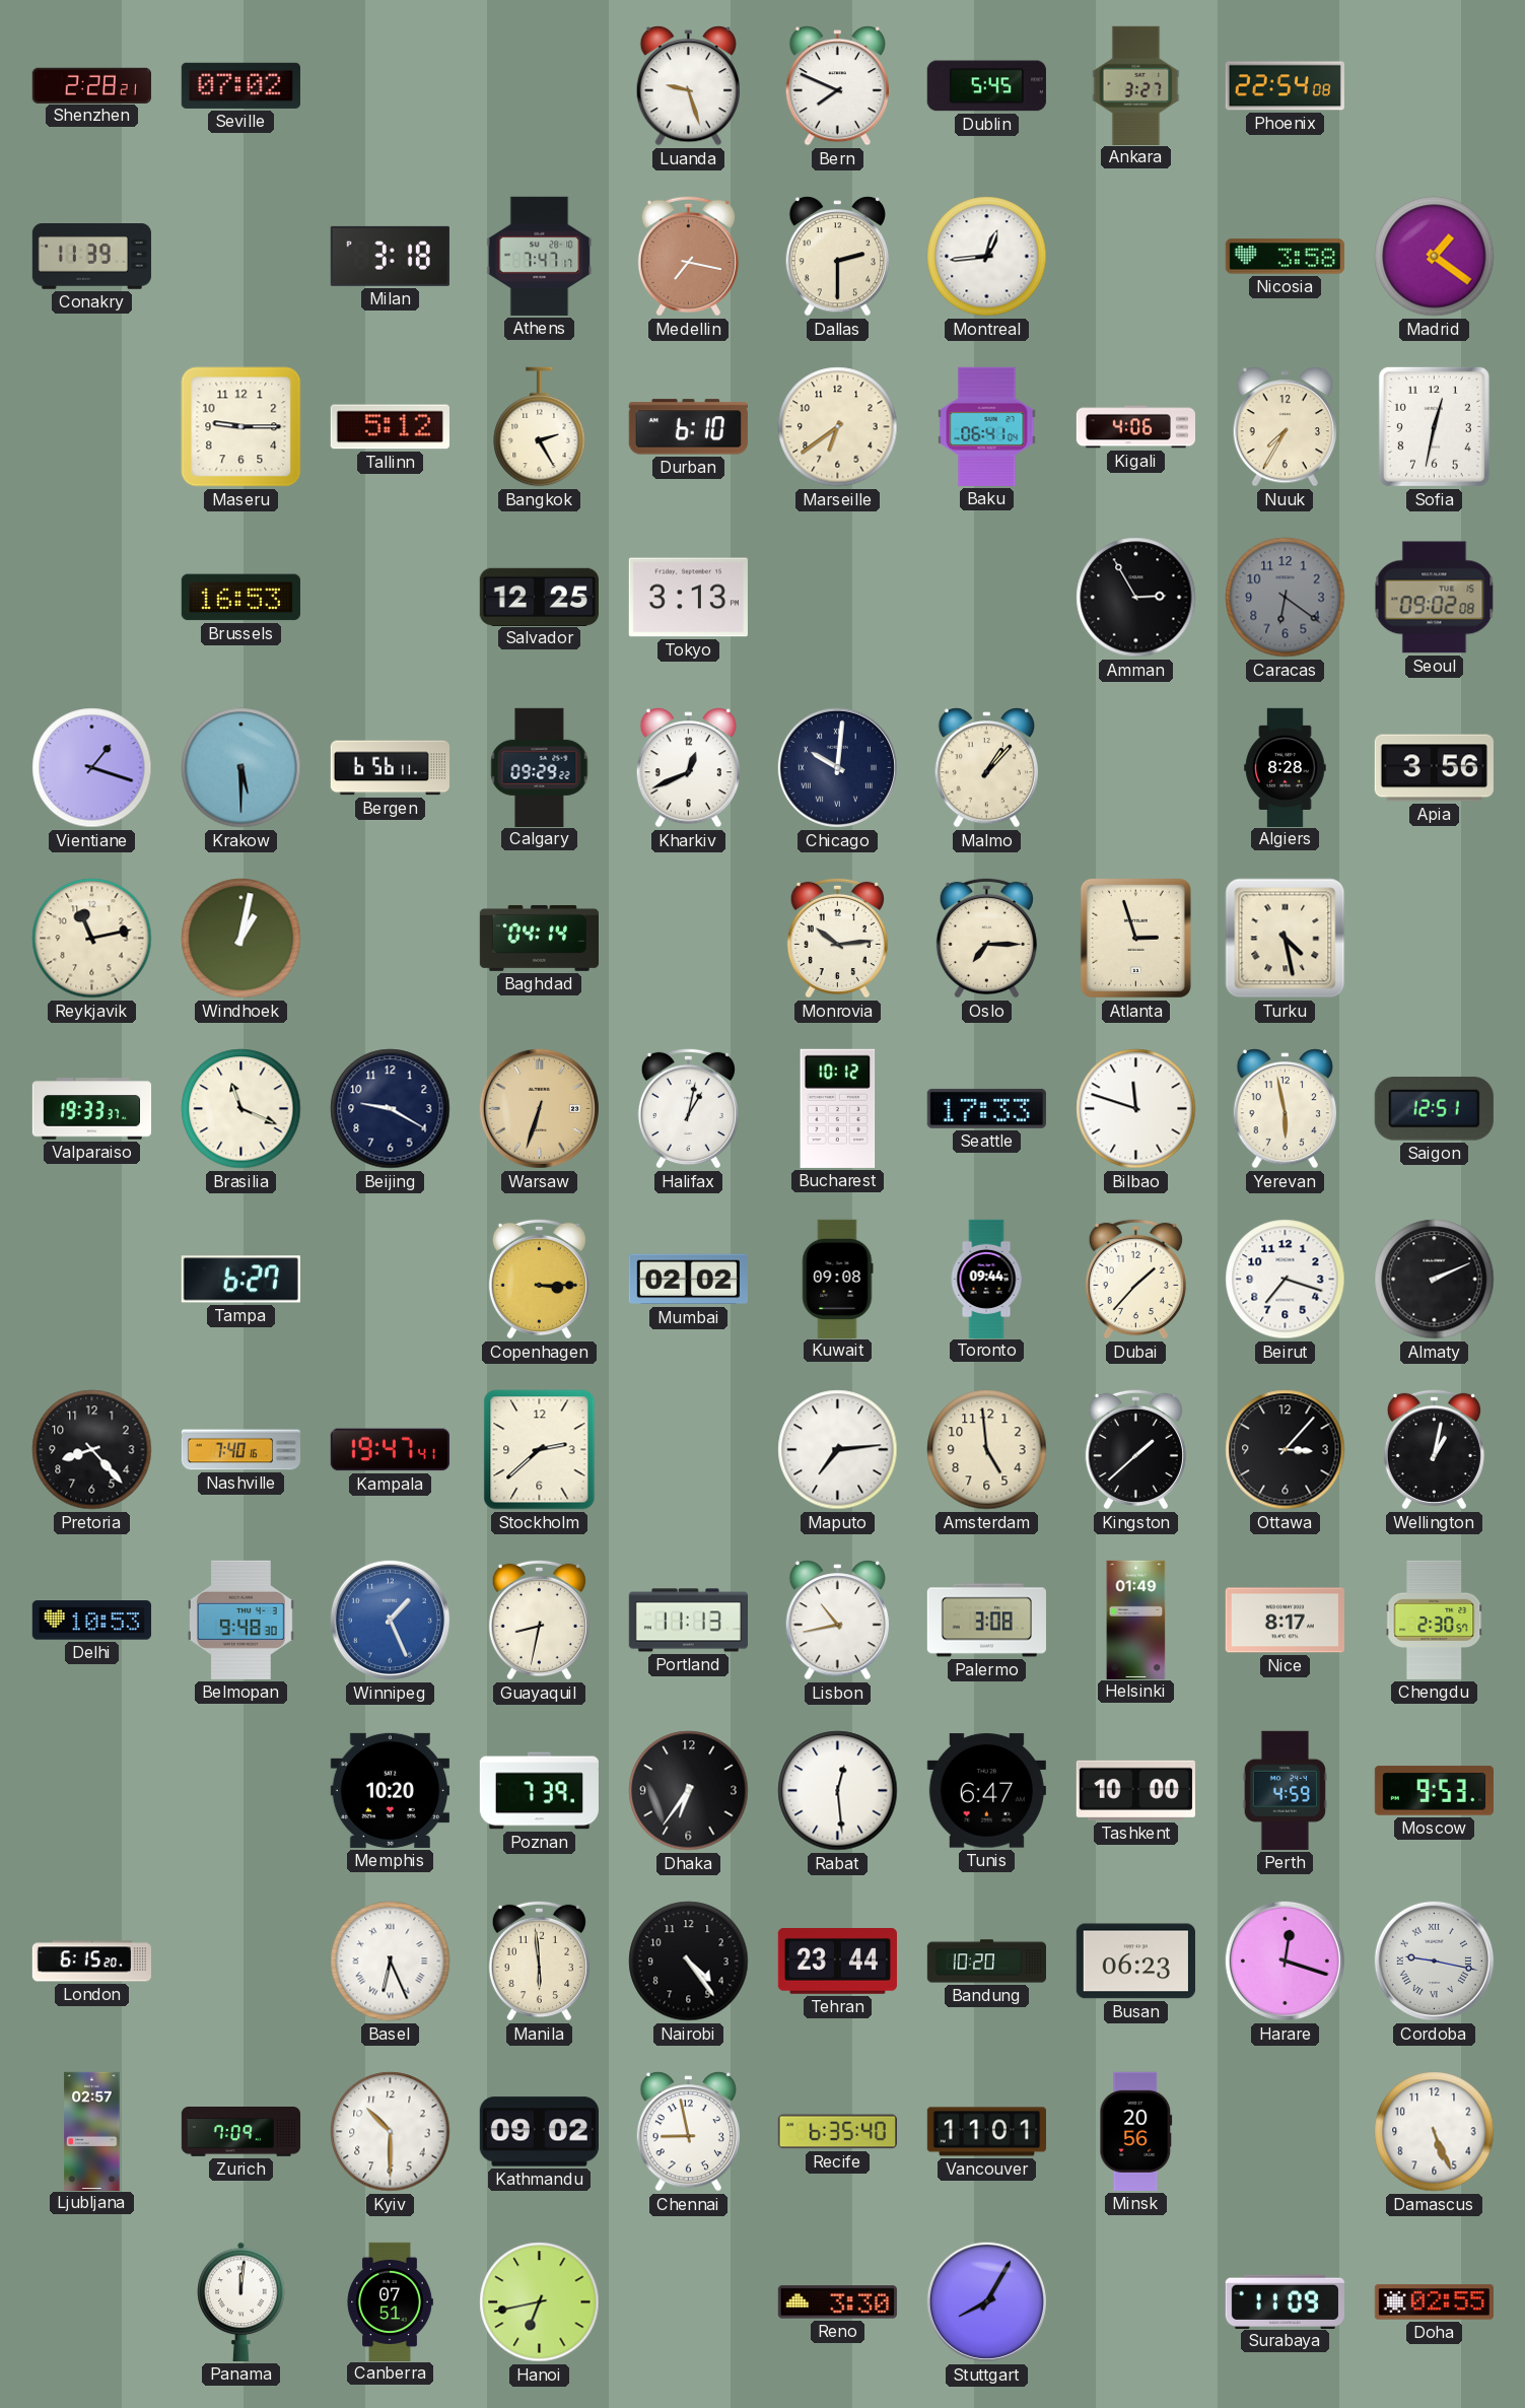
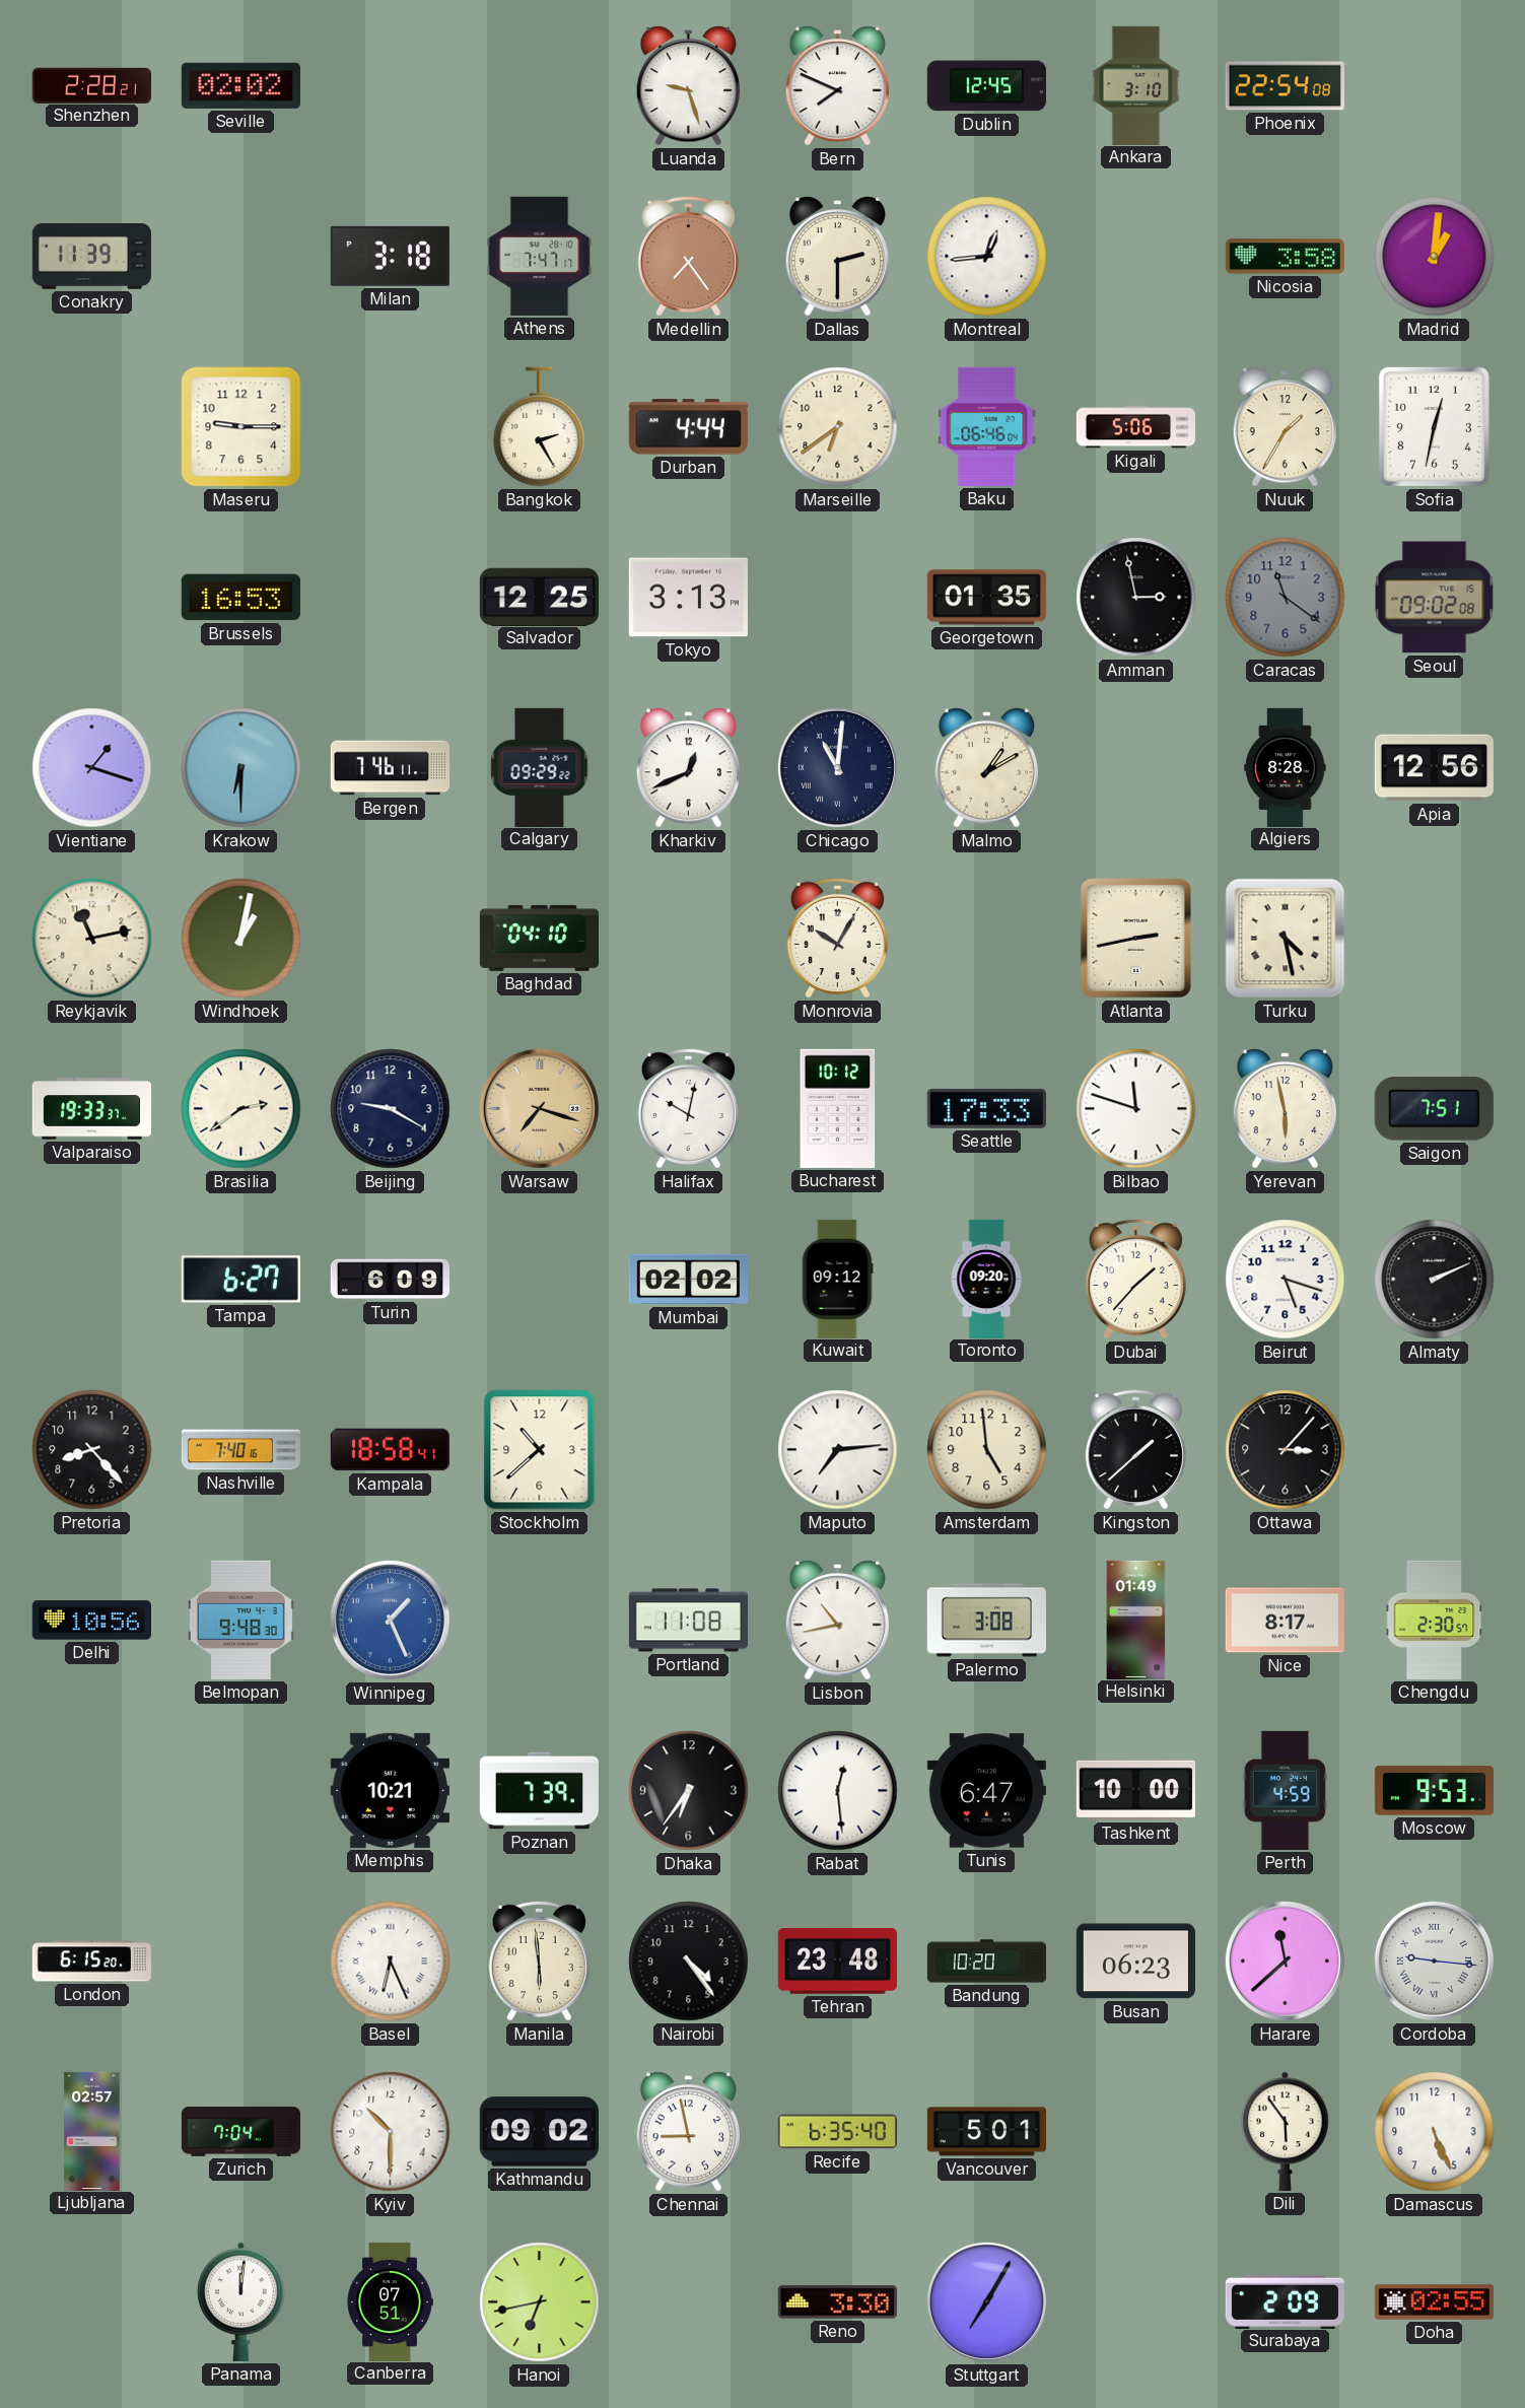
Seville: 07:02 -> 02:02 (240, 85)
Dublin: 5:45 -> 12:45 (986, 86)
Ankara: 3:27 -> 3:10 (1136, 85)
Medellin: 7:17 -> 7:24 (688, 256)
Madrid: 1:21 -> 1:01 (1435, 257)
Tallinn: 5:12 -> none (390, 427)
Durban: 6:10 -> 4:44 (688, 427)
Baku: 06:41 -> 06:46 (987, 426)
Kigali: 4:06 -> 5:06 (1135, 427)
Nuuk: 7:35 -> 1:35 (1285, 427)
Georgetown: none -> 01:35 (986, 598)
Amman: 2:55 -> 2:58 (1136, 598)
Caracas: 6:21 -> 11:21 (1286, 598)
Krakow: 5:30 -> 6:30 (241, 768)
Bergen: 6:56 -> 7:46 (390, 768)
Chicago: 10:01 -> 11:01 (837, 767)
Malmo: 1:07 -> 1:10 (986, 768)
Apia: 3:56 -> 12:56 (1434, 768)
Baghdad: 04:14 -> 04:10 (539, 939)
Monrovia: 10:14 -> 10:05 (837, 938)
Oslo: 7:15 -> none (986, 938)
Atlanta: 2:57 -> 2:43 (1135, 938)
Brasilia: 11:19 -> 2:39 (241, 1109)
Warsaw: 6:33 -> 7:18 (539, 1108)
Halifax: 1:02 -> 10:02 (688, 1108)
Saigon: 12:51 -> 7:51 (1434, 1109)
Turin: none -> 6:09 (390, 1280)
Copenhagen: 3:15 -> none (539, 1279)
Kuwait: 09:08 -> 09:12 (837, 1279)
Toronto: 09:44 -> 09:20 (986, 1279)
Beirut: 7:18 -> 5:18 (1286, 1280)
Kampala: 19:47 -> 18:58 (390, 1450)
Stockholm: 2:38 -> 10:38 (540, 1450)
Wellington: 1:02 -> none (1434, 1449)
Delhi: 10:53 -> 10:56 (91, 1621)
Guayaquil: 8:32 -> none (539, 1620)
Portland: 11:13 -> 11:08 (688, 1621)
Memphis: 10:20 -> 10:21 (390, 1790)
Tehran: 23:44 -> 23:48 (837, 1962)
Harare: 12:18 -> 11:38 (1285, 1960)
Cordoba: 9:17 -> 9:16 (1434, 1960)
Zurich: 7:09 -> 7:04 (241, 2132)
Vancouver: 11:01 -> 5:01 (986, 2132)
Minsk: 20:56 -> none (1136, 2131)
Dili: none -> 5:54 (1286, 2131)
Stuttgart: 8:05 -> 7:05 (986, 2301)
Surabaya: 11:09 -> 2:09 (1285, 2301)
